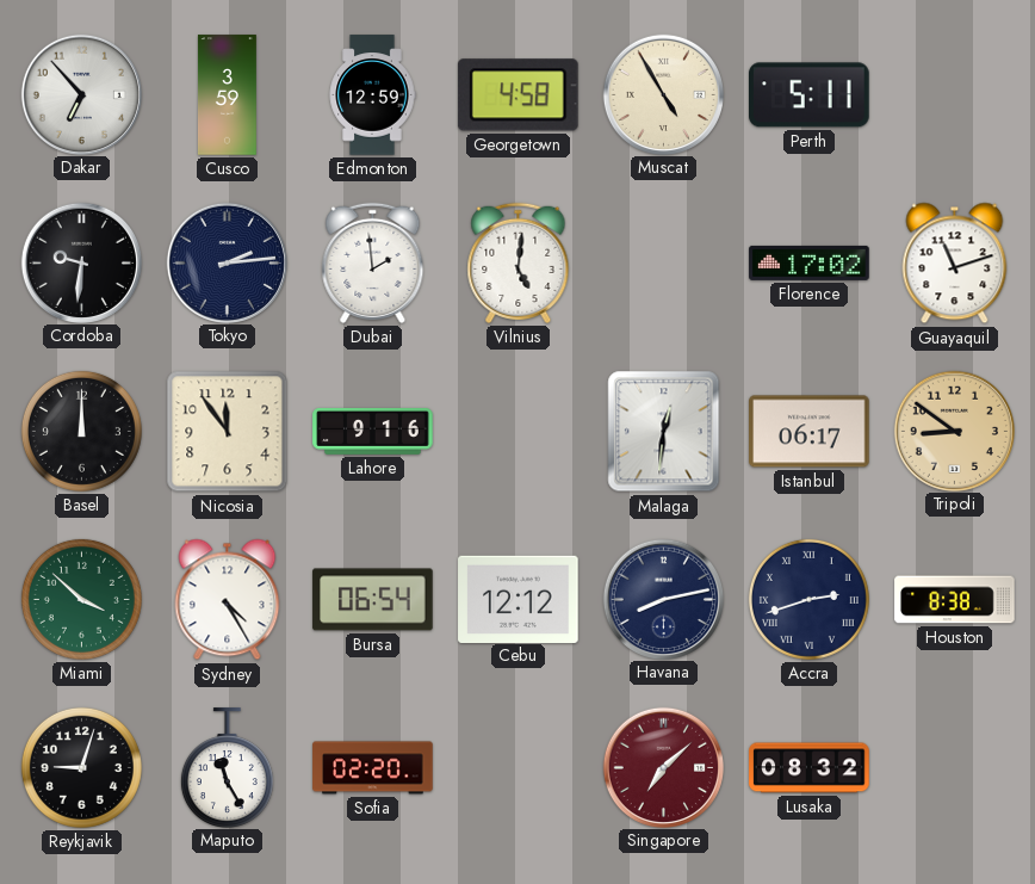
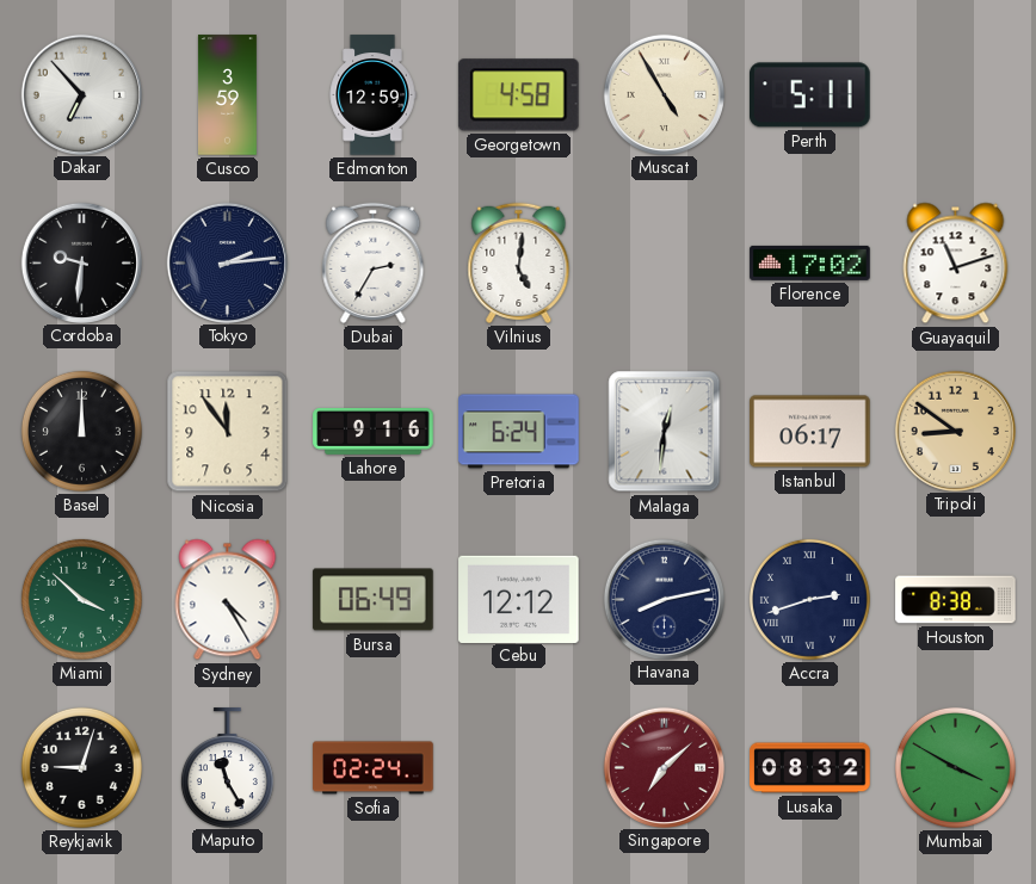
Dubai: 1:59 -> 2:35 (374, 262)
Pretoria: none -> 6:24 (519, 432)
Bursa: 06:54 -> 06:49 (374, 600)
Sofia: 02:20 -> 02:24 (374, 768)
Mumbai: none -> 3:50 (955, 767)
